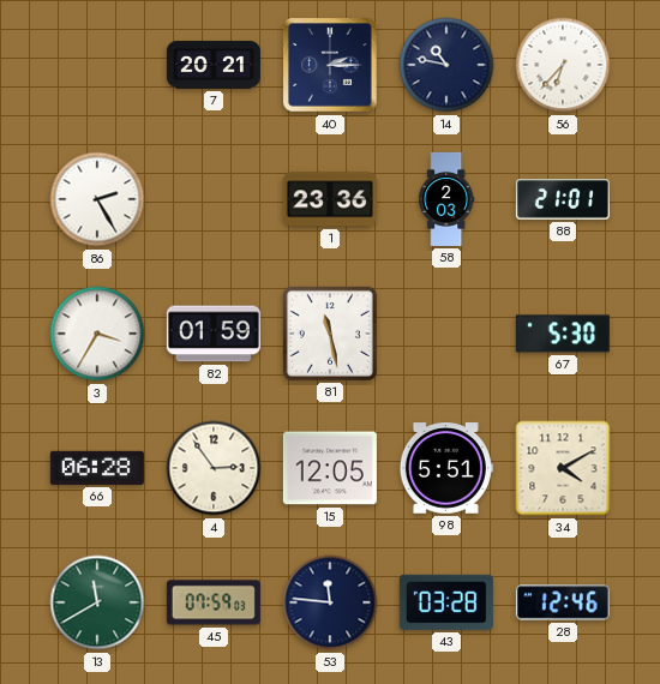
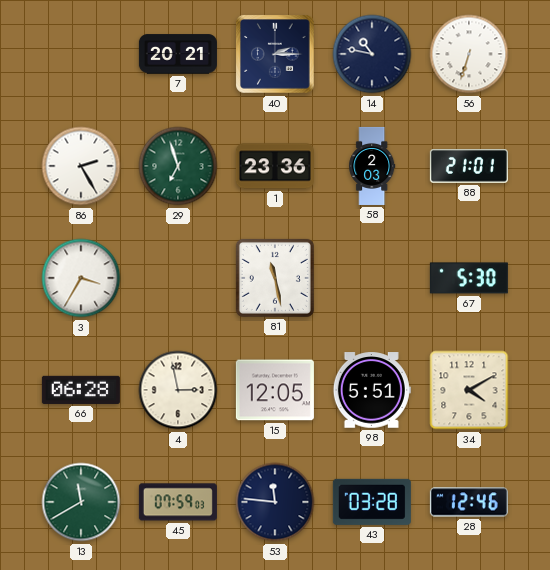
56: 6:37 -> 6:33 (469, 54)
29: none -> 6:57 (178, 166)
82: 01:59 -> none (214, 334)
4: 2:54 -> 2:58 (178, 390)
